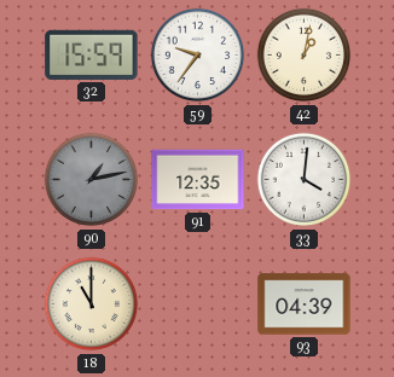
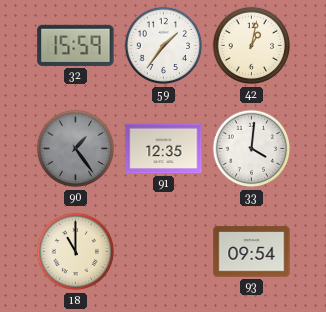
59: 9:36 -> 1:36 (164, 46)
90: 1:13 -> 1:24 (76, 149)
93: 04:39 -> 09:54 (252, 252)
